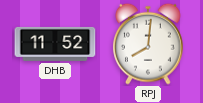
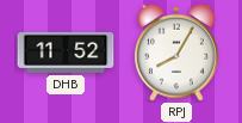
RPJ: 8:01 -> 8:05 (176, 53)
